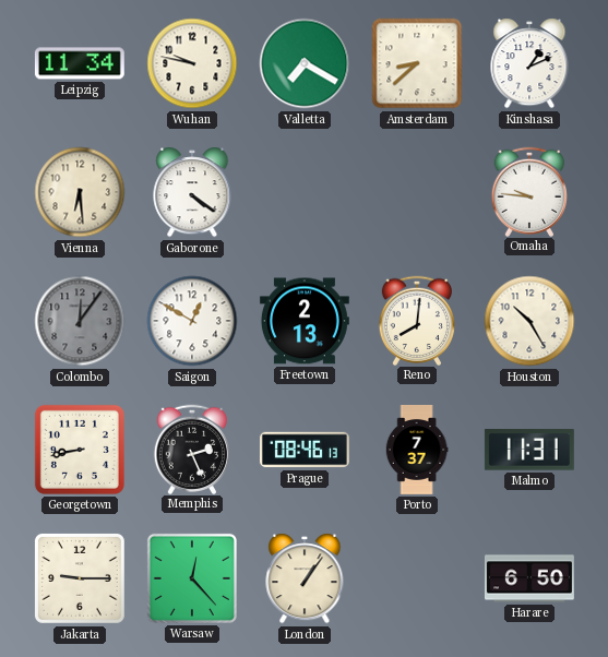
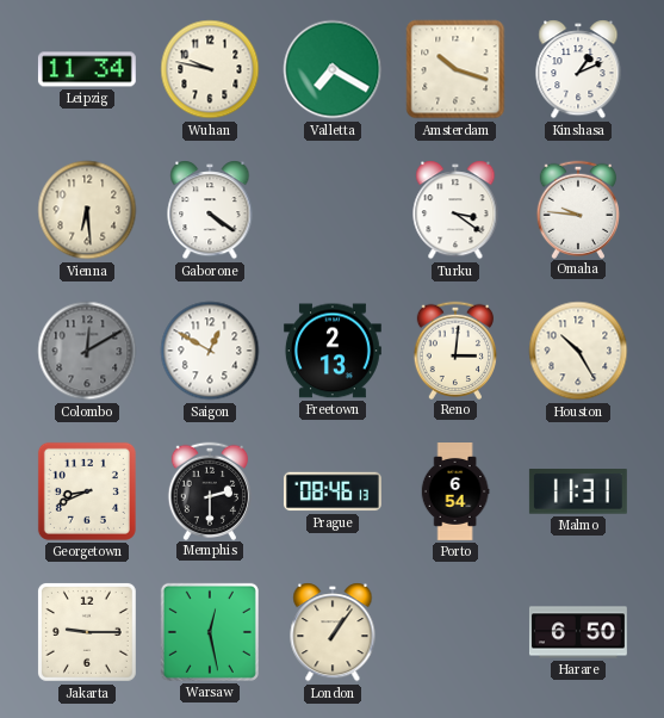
Amsterdam: 8:38 -> 10:18 (455, 69)
Turku: none -> 3:21 (455, 210)
Colombo: 12:06 -> 12:10 (87, 351)
Reno: 8:01 -> 3:01 (454, 349)
Georgetown: 8:43 -> 8:41 (87, 491)
Memphis: 2:26 -> 2:30 (209, 490)
Porto: 7:37 -> 6:54 (455, 493)
Warsaw: 12:23 -> 12:28 (210, 632)
